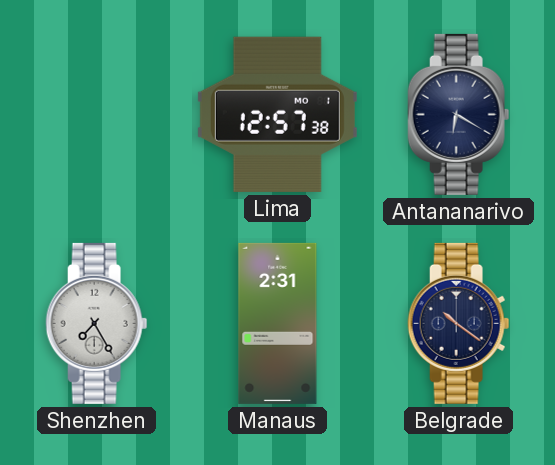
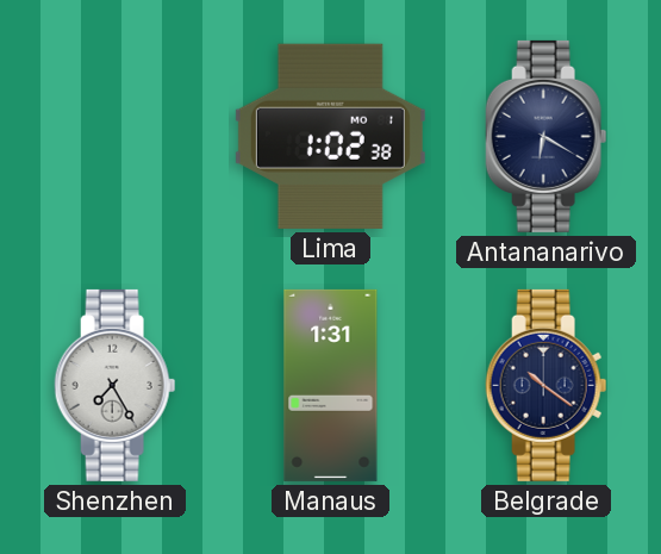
Lima: 12:57 -> 1:02 (330, 136)
Manaus: 2:31 -> 1:31 (331, 385)
